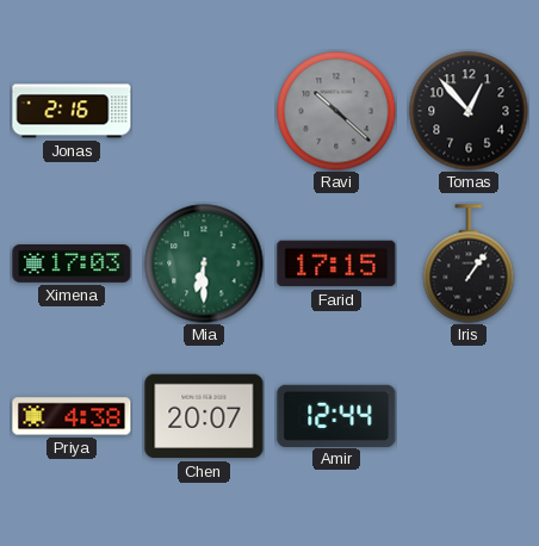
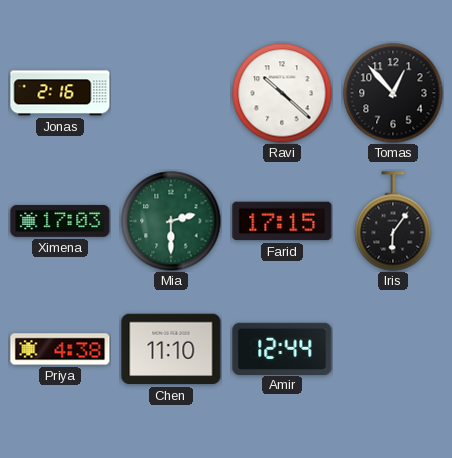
Ravi dial: grey -> white (282, 93)
Mia: 6:30 -> 2:30 (171, 221)
Iris: 1:06 -> 6:06 (393, 221)
Chen: 20:07 -> 11:10 (171, 349)
